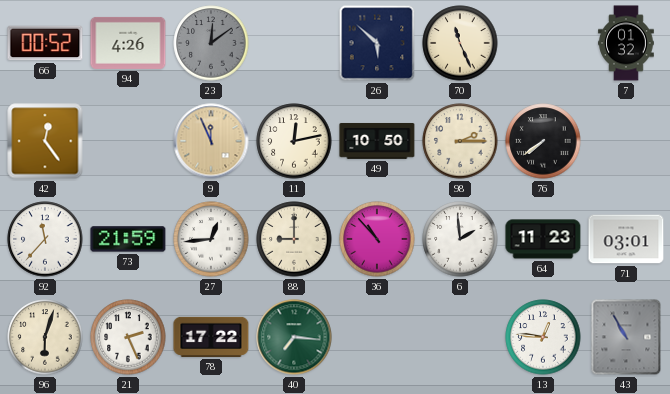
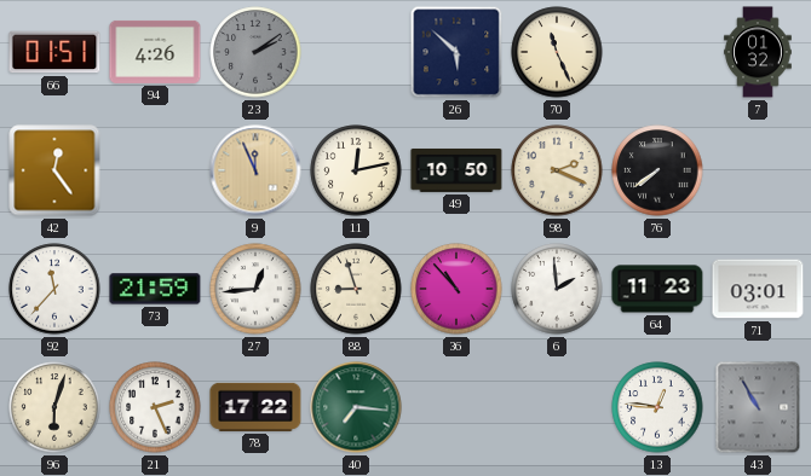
66: 00:52 -> 01:51 (54, 52)
23: 12:09 -> 2:09 (255, 52)
98: 2:15 -> 2:19 (557, 170)
88: 9:00 -> 8:57 (356, 289)
